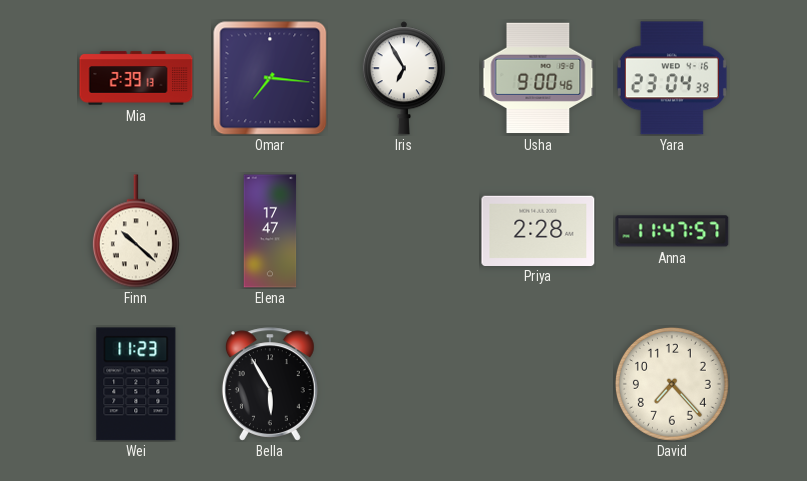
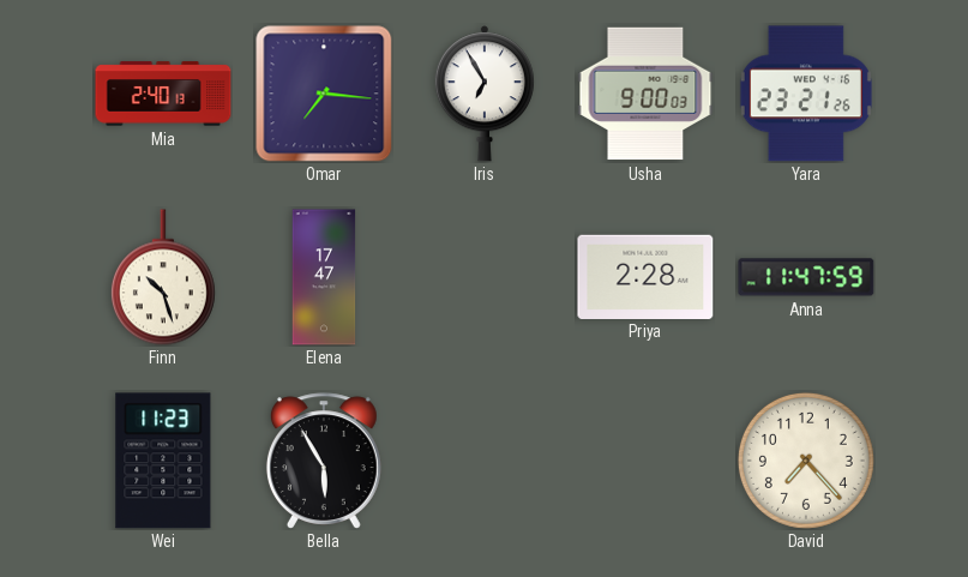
Mia: 2:39 -> 2:40 (163, 94)
Usha: 9:00:46 -> 9:00:03 (645, 94)
Yara: 23:04 -> 23:21 (806, 94)
Finn: 10:22 -> 10:27 (163, 277)
Anna: 11:47:57 -> 11:47:59 (806, 277)
